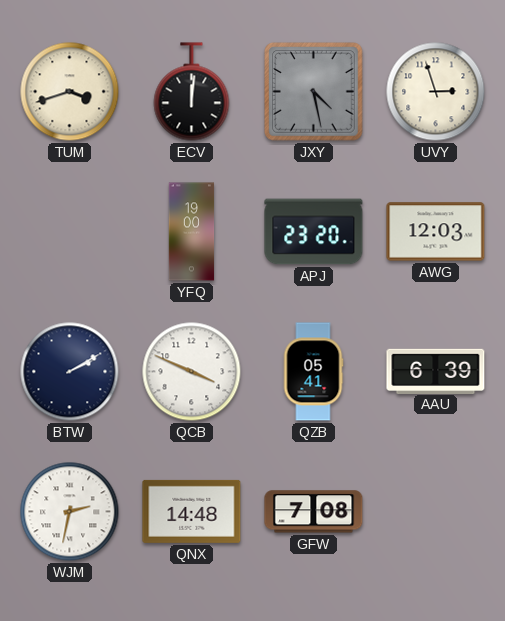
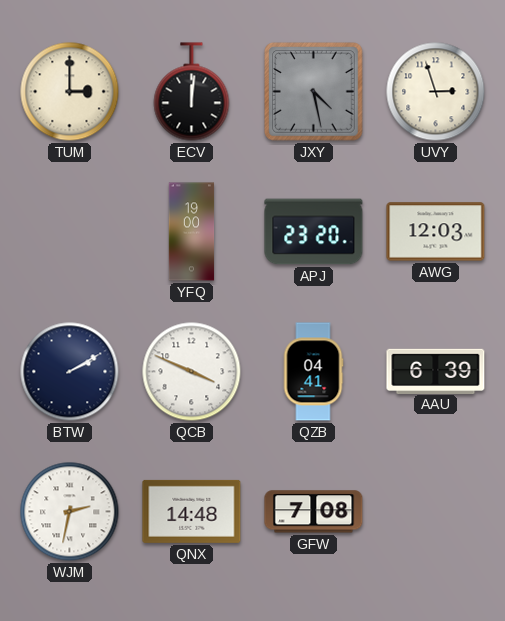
TUM: 3:42 -> 3:00 (70, 92)
QZB: 05:41 -> 04:41 (313, 372)
